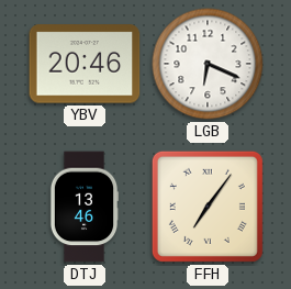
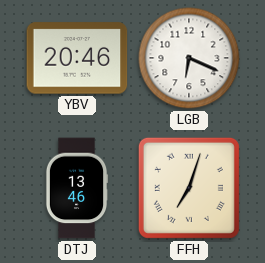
FFH: 7:06 -> 7:03 (189, 188)
